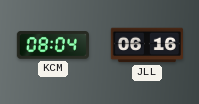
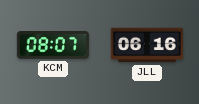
KCM: 08:04 -> 08:07 (53, 45)
